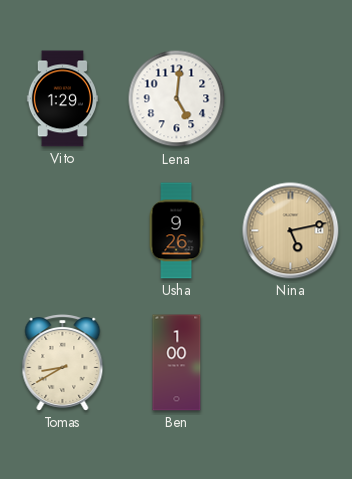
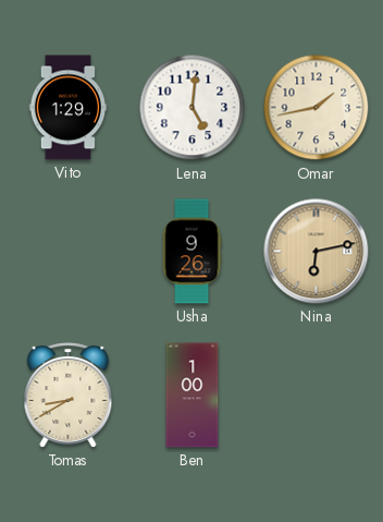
Omar: none -> 1:43 (317, 108)
Nina: 5:13 -> 6:13 (317, 252)
